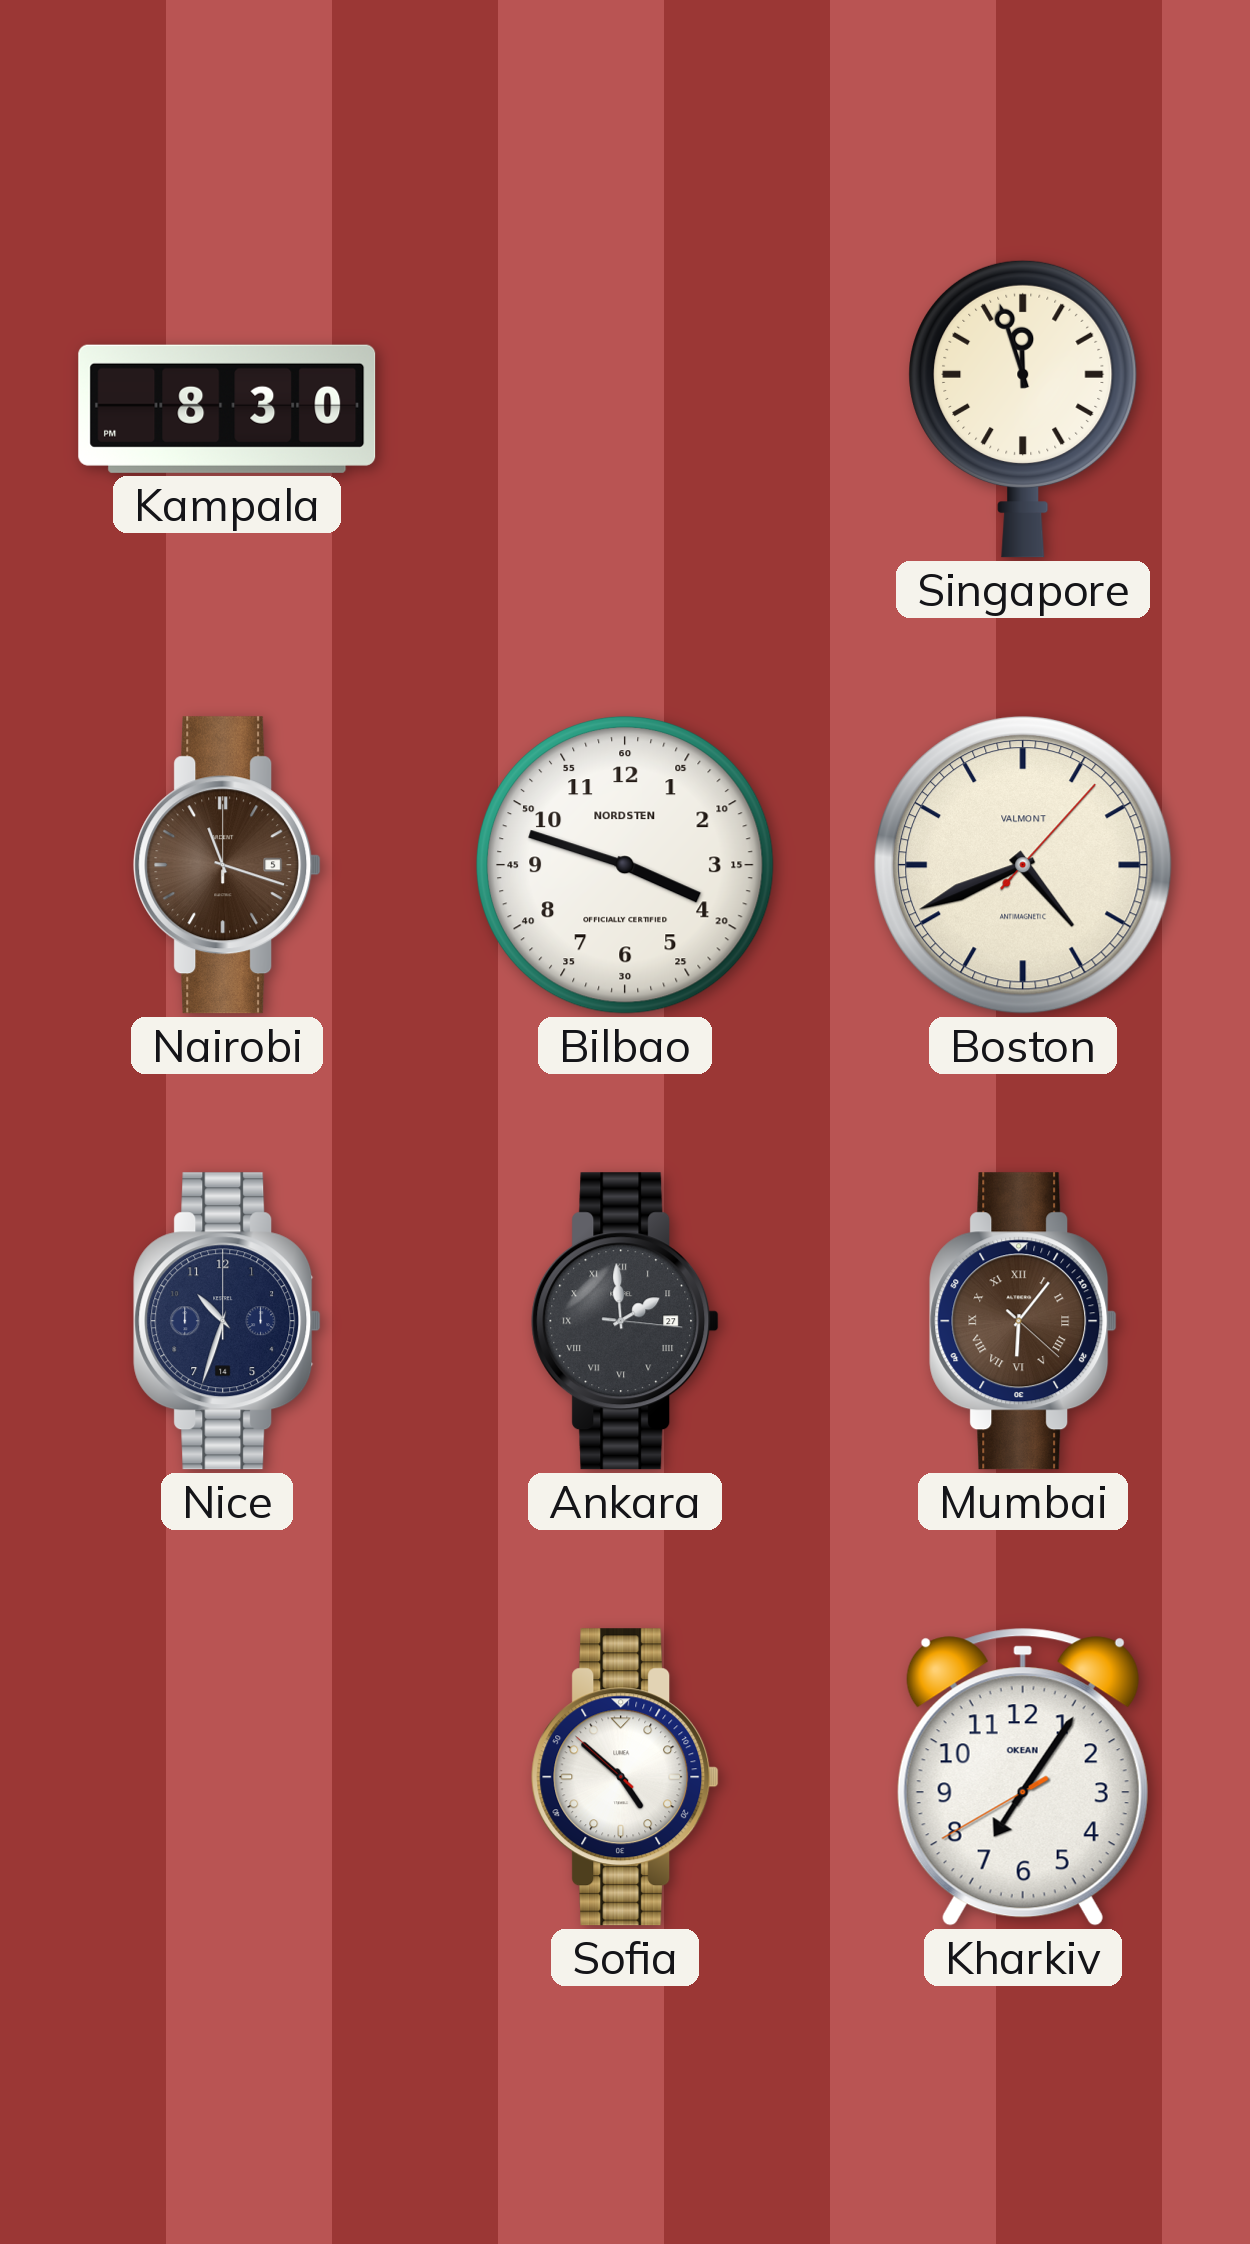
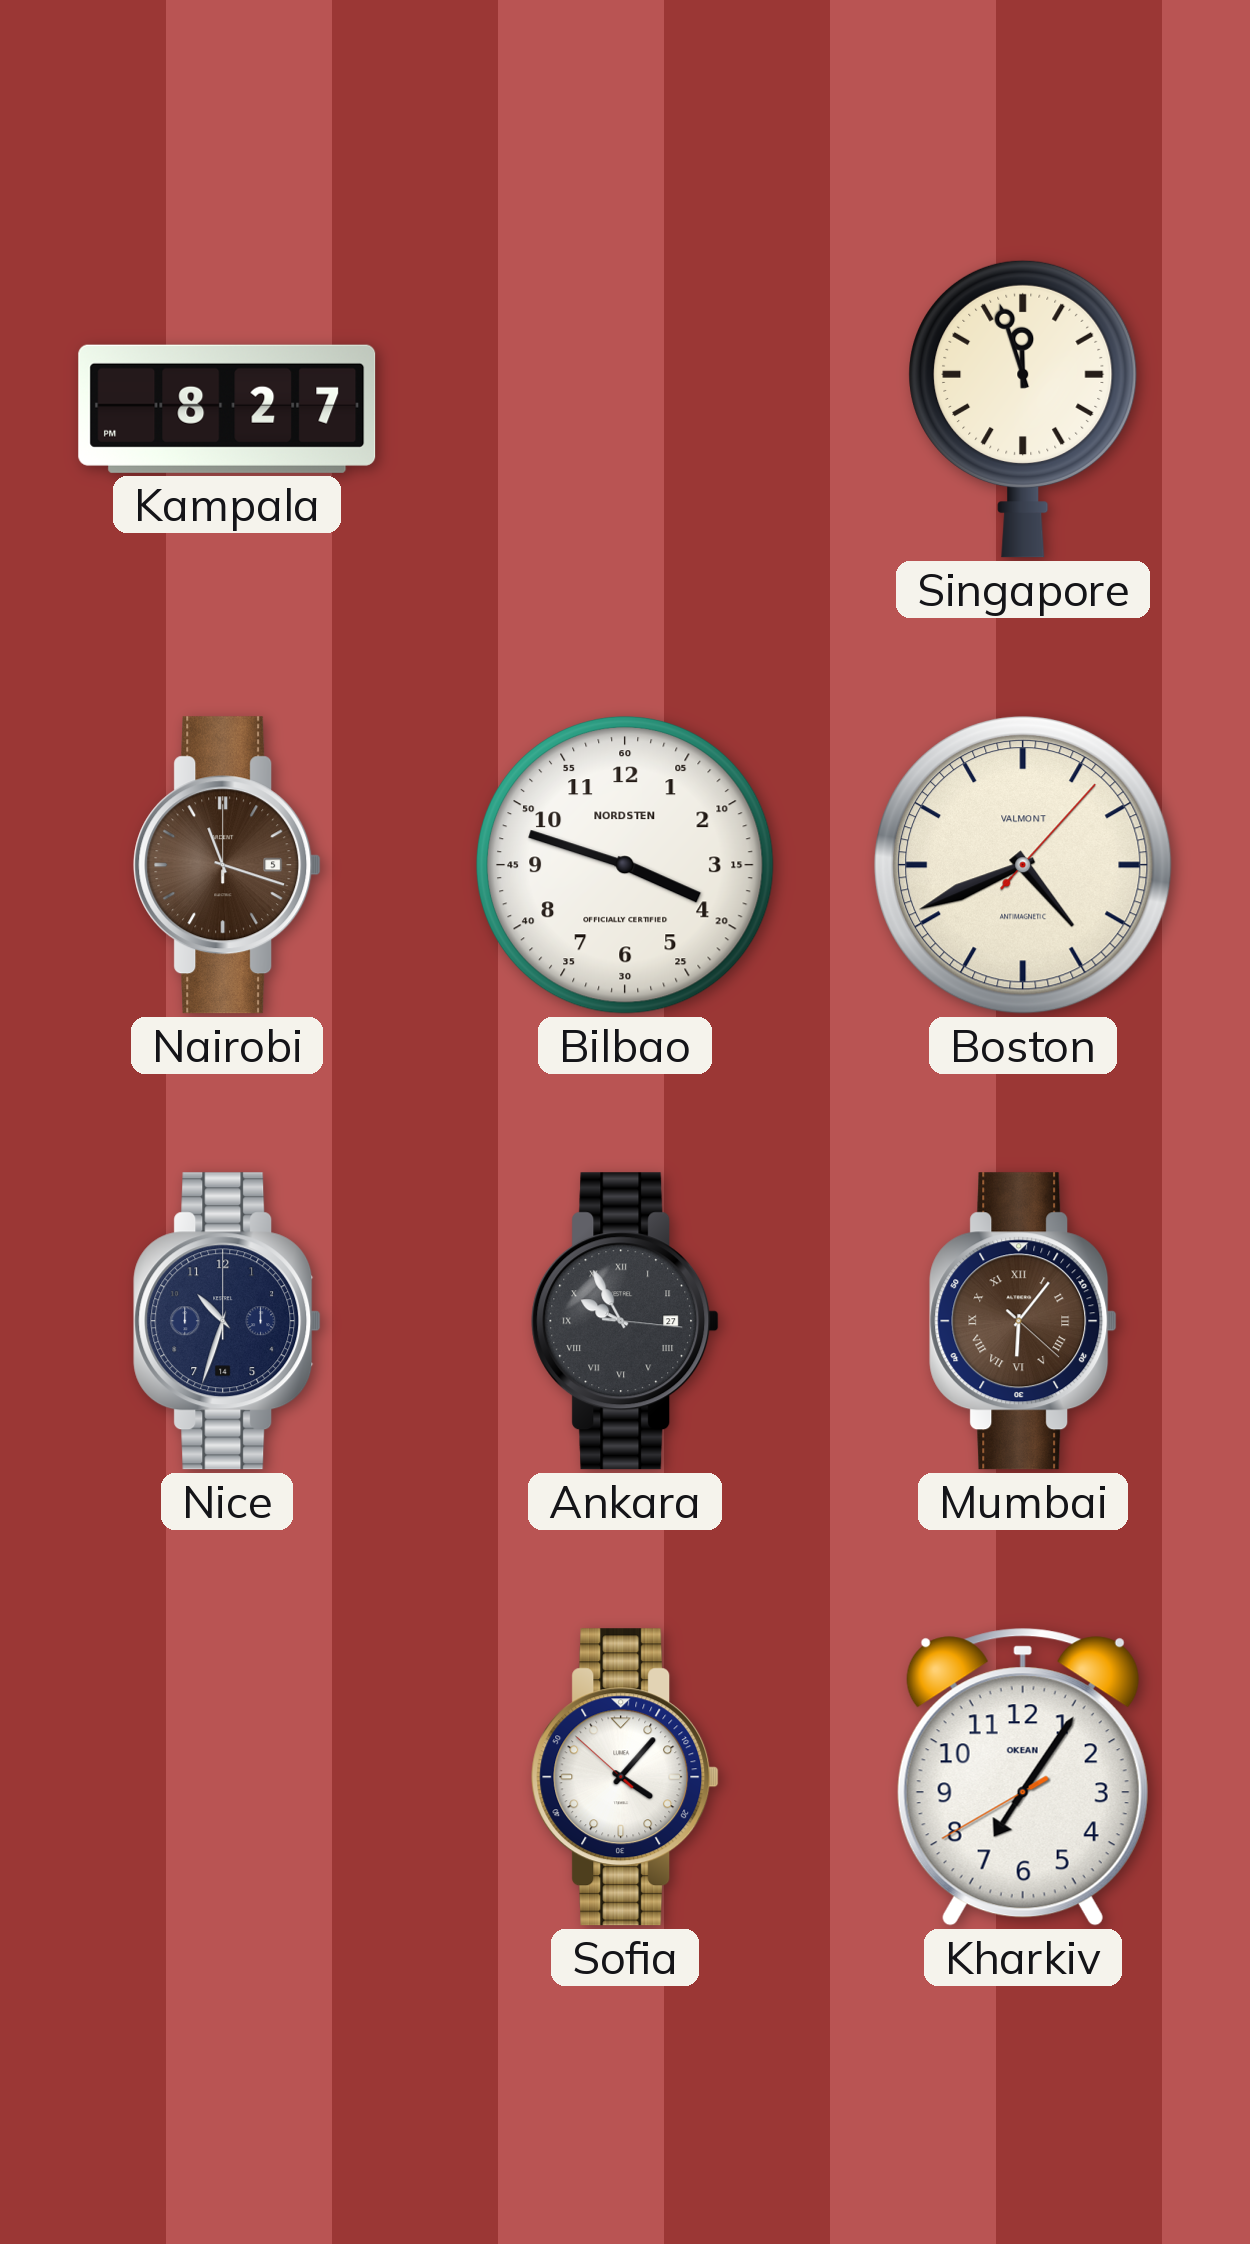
Kampala: 8:30 -> 8:27 (227, 409)
Ankara: 1:59 -> 9:55 (625, 1321)
Sofia: 4:51 -> 4:06 (625, 1777)
